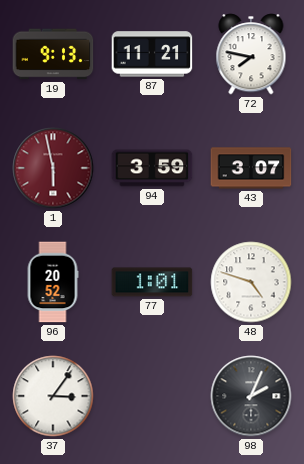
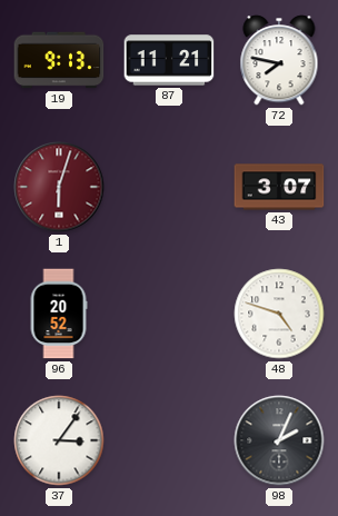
1: 5:58 -> 6:03 (59, 187)
94: 3:59 -> none (152, 168)
77: 1:01 -> none (152, 282)
